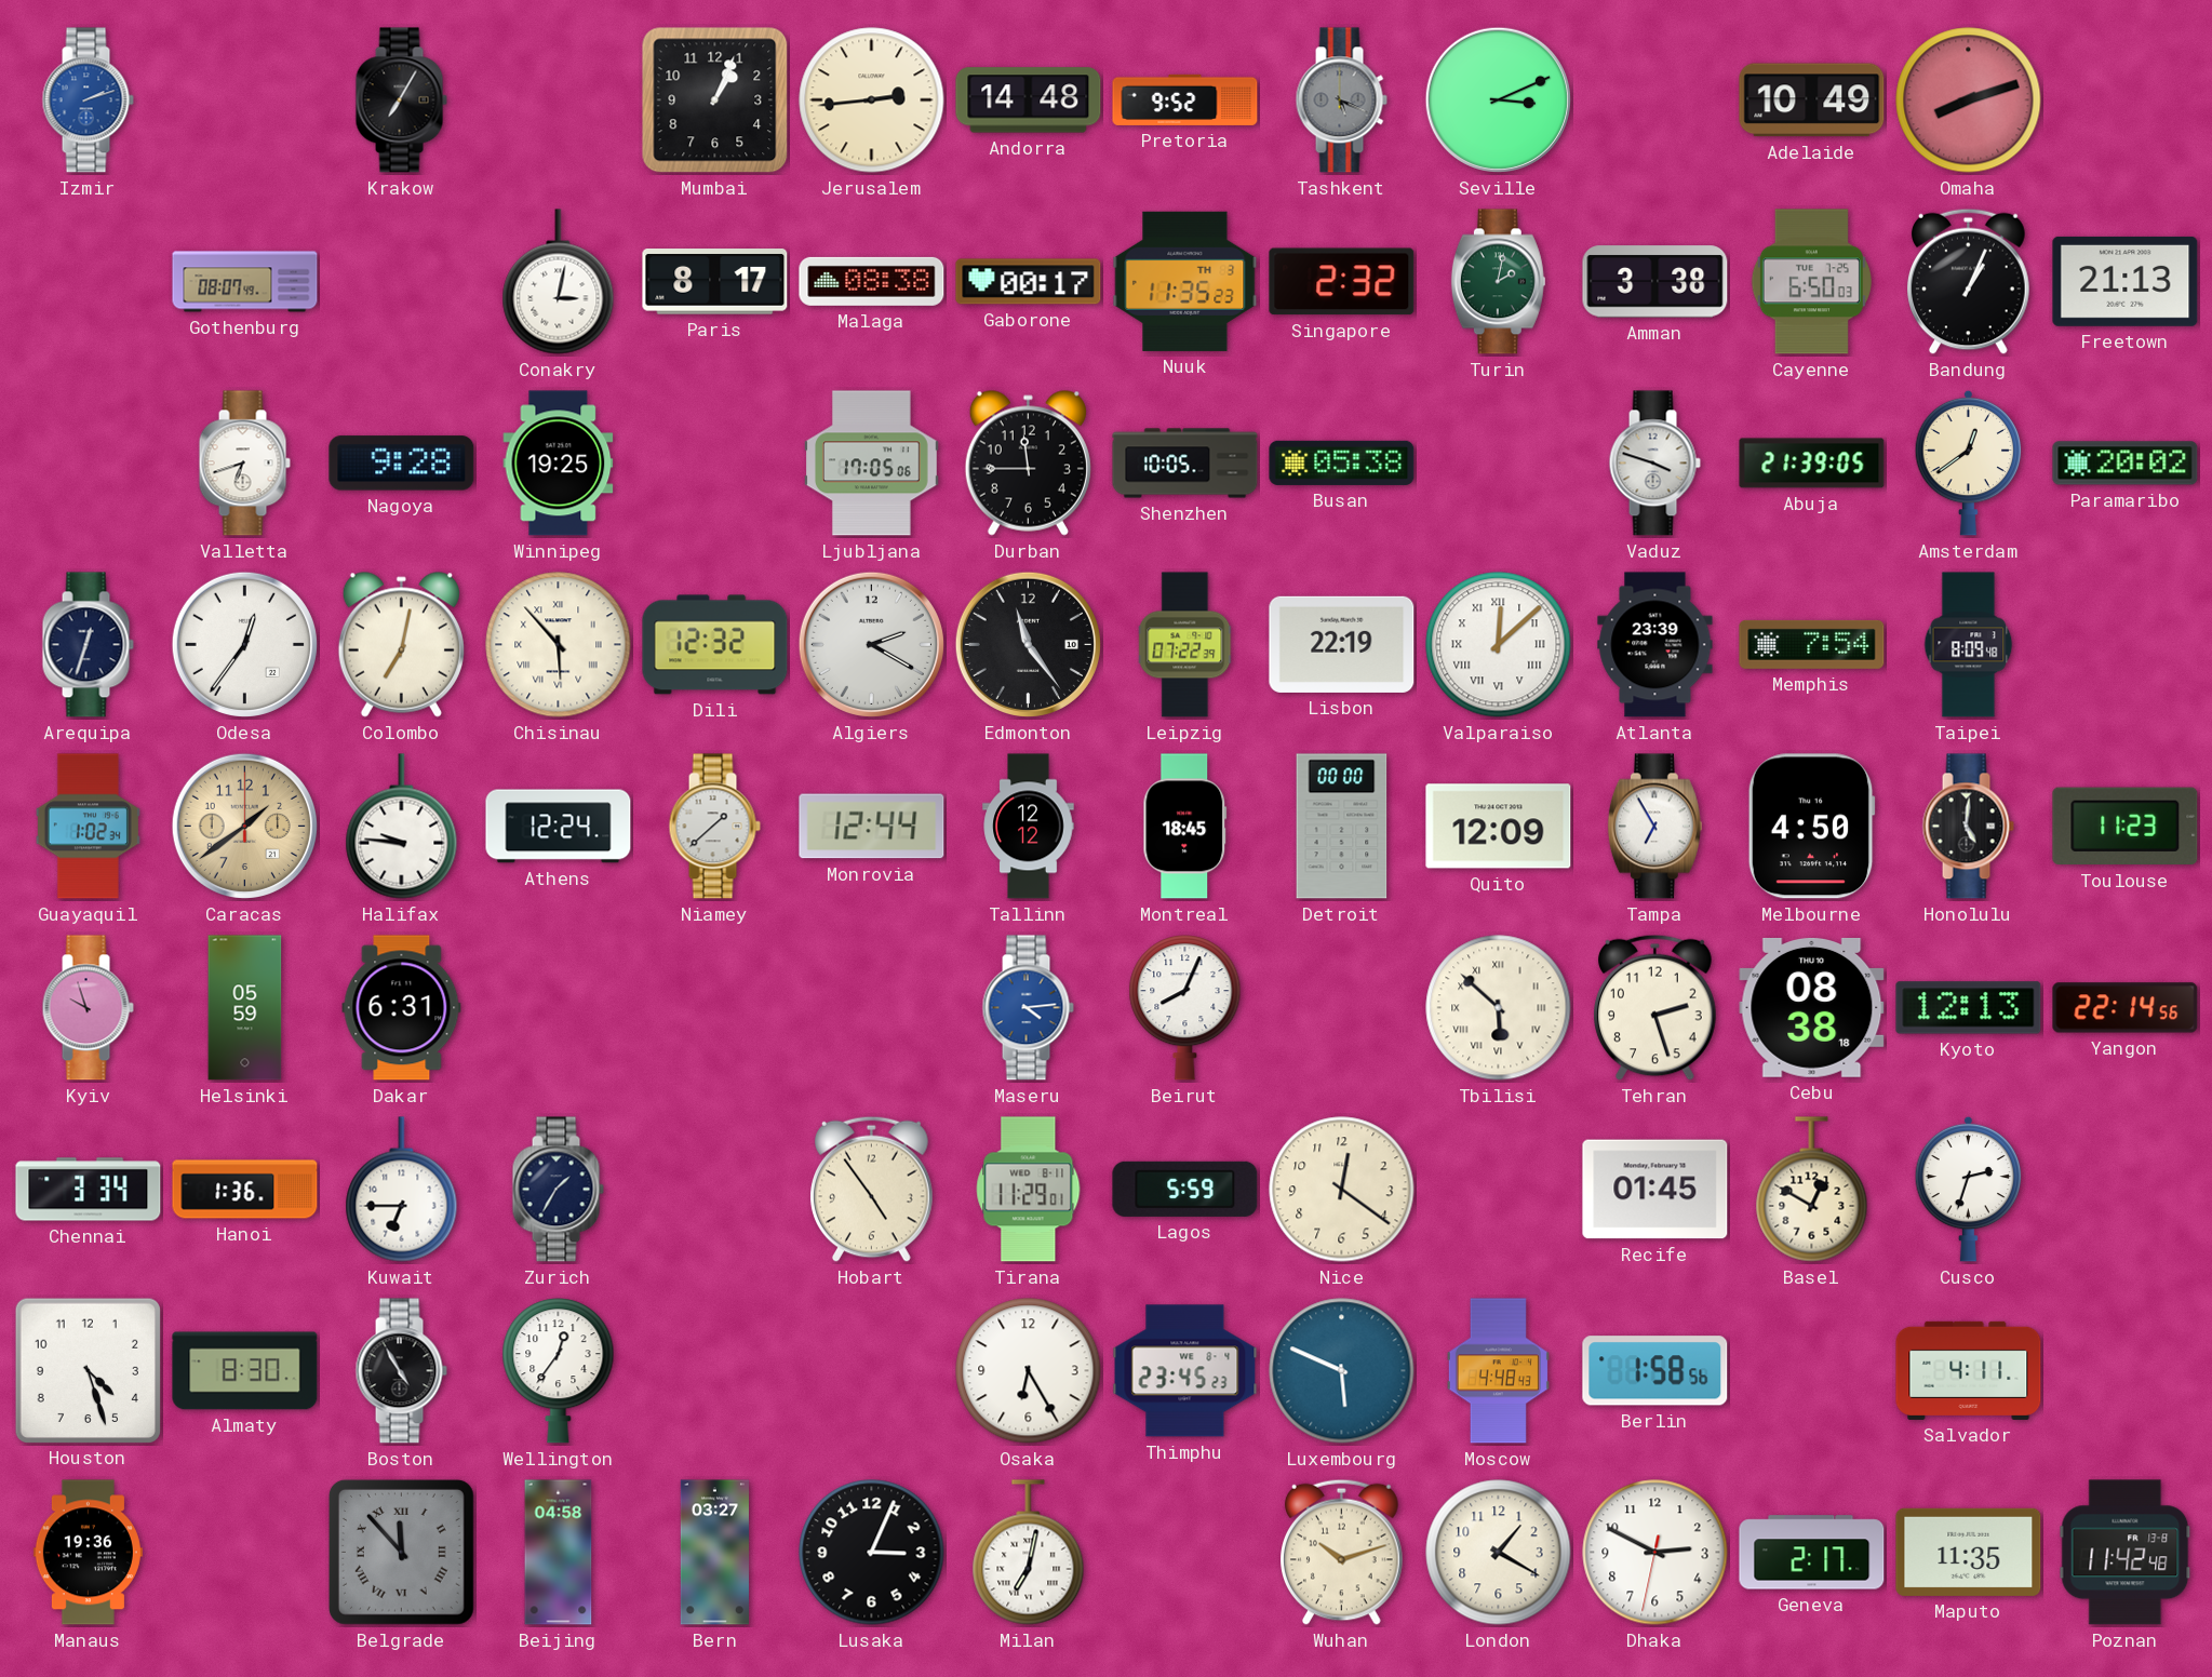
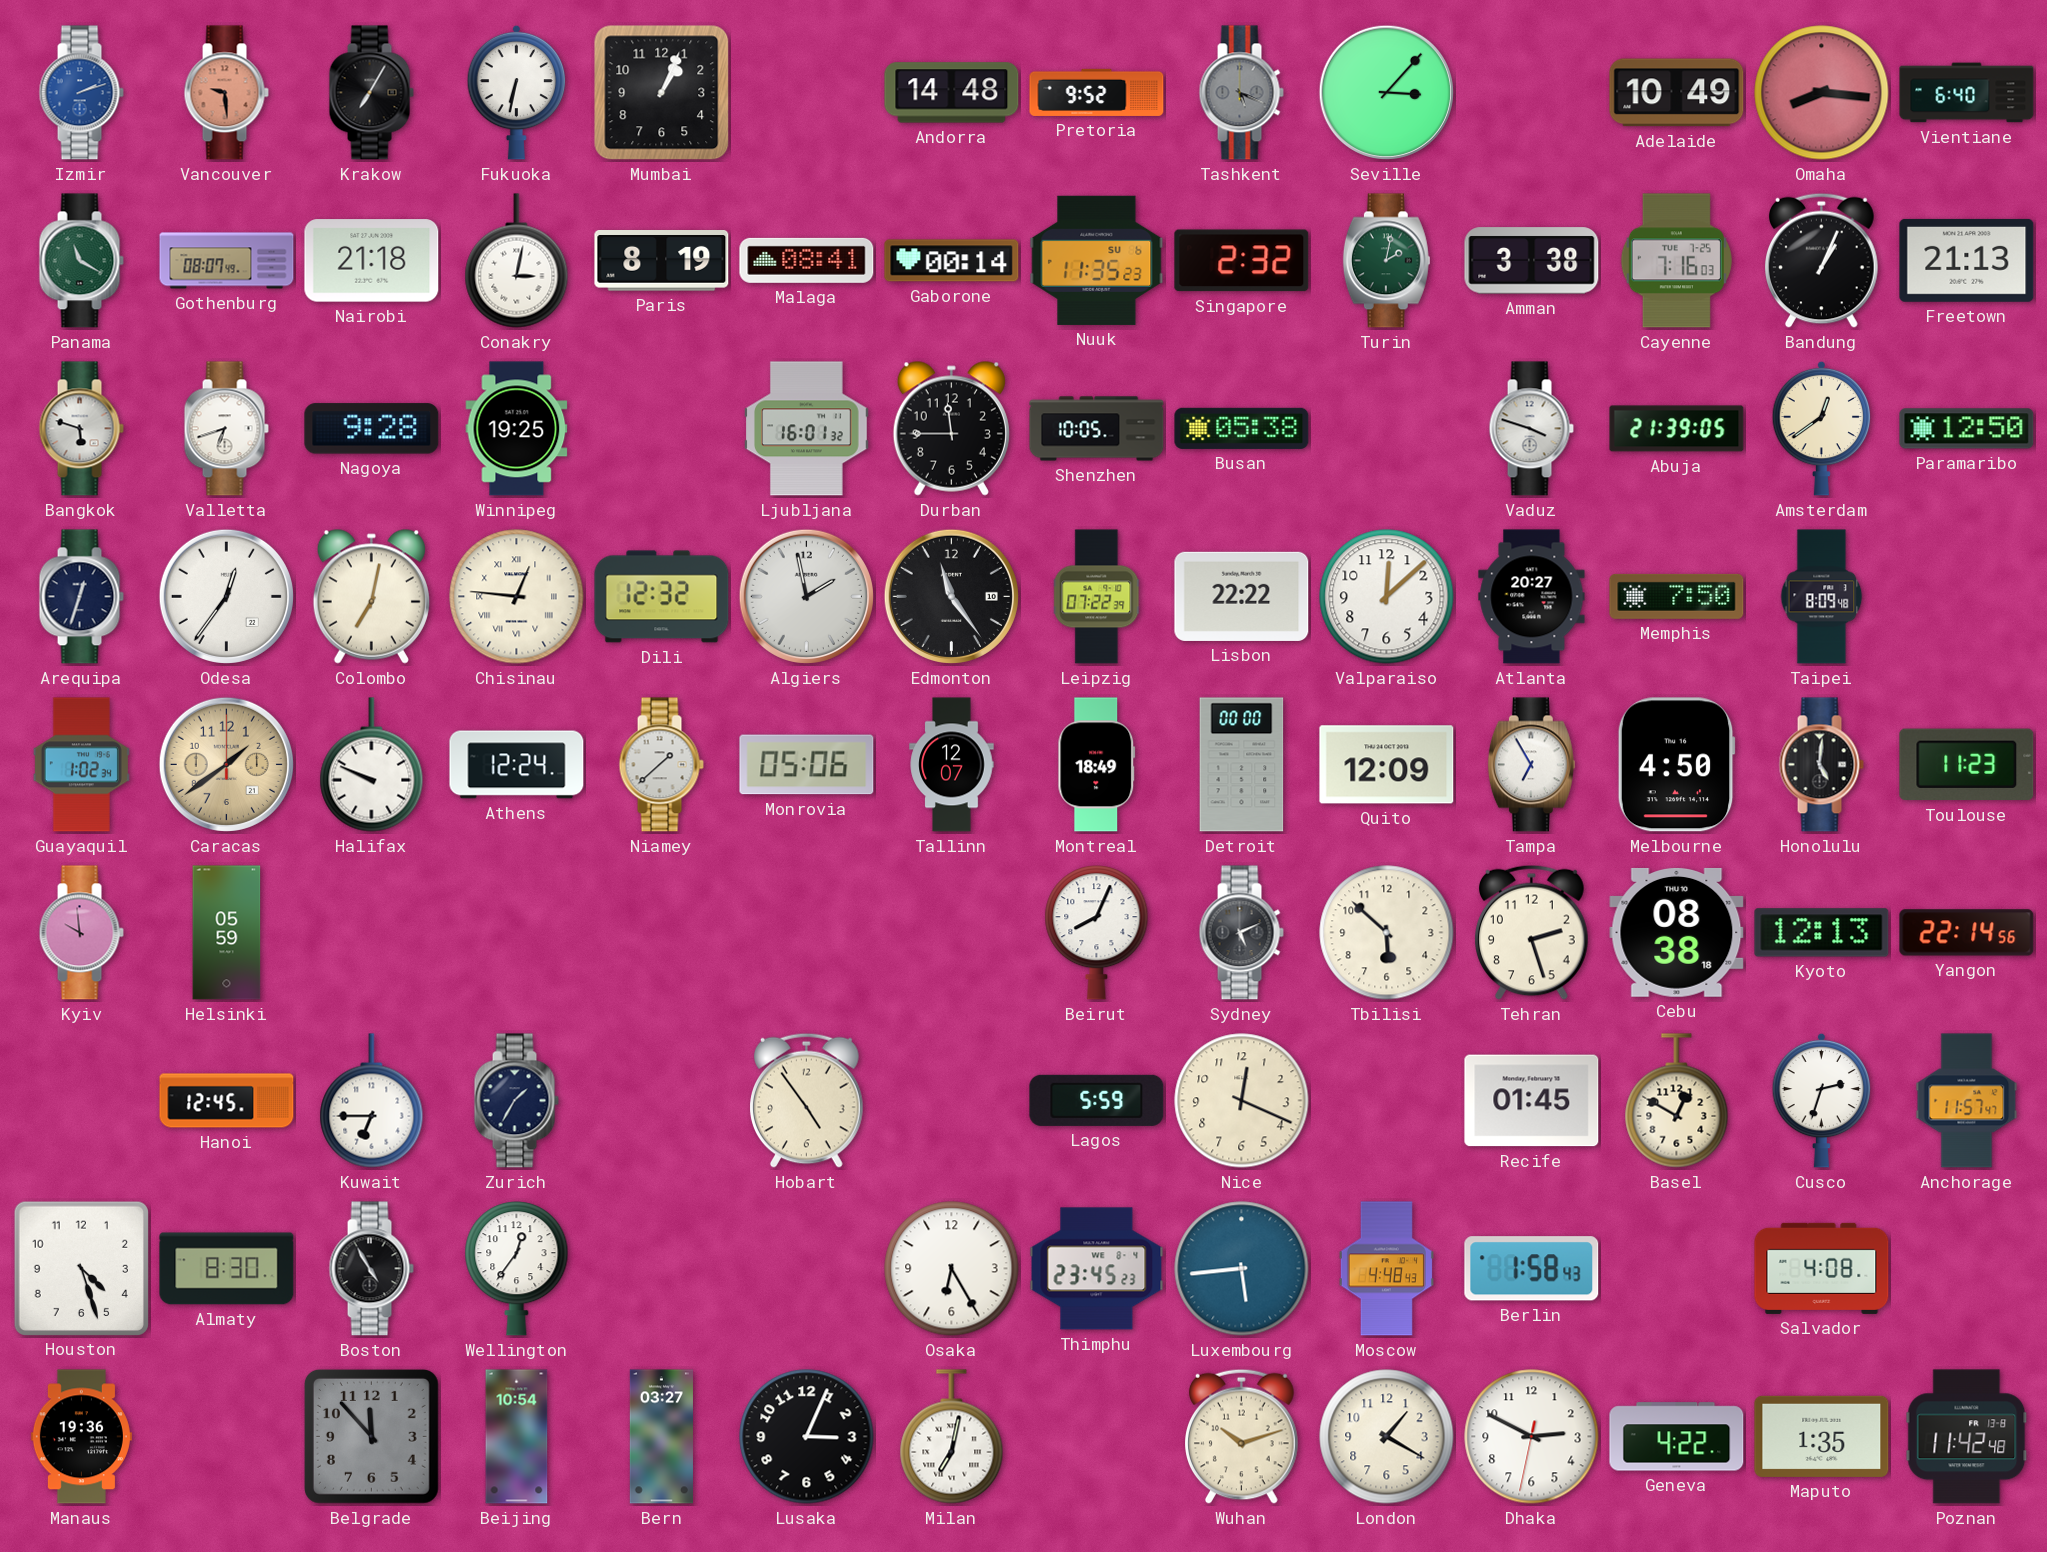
Vancouver: none -> 9:29 (226, 93)
Fukuoka: none -> 6:32 (517, 92)
Jerusalem: 2:44 -> none (872, 100)
Seville: 3:11 -> 3:07 (1386, 92)
Omaha: 8:12 -> 8:16 (1822, 93)
Vientiane: none -> 6:40 (1967, 93)
Panama: none -> 11:20 (81, 261)
Nairobi: none -> 21:18 (372, 261)
Paris: 8:17 -> 8:19 (662, 261)
Malaga: 08:38 -> 08:41 (807, 260)
Gaborone: 00:17 -> 00:14 (952, 261)
Nuuk date: TH 3 -> SU 6 (1097, 260)
Cayenne: 6:50 -> 7:16 (1676, 261)
Bangkok: none -> 5:48 (81, 429)
Ljubljana: 17:05 -> 16:01 (807, 429)
Paramaribo: 20:02 -> 12:50 (1967, 429)
Chisinau: 5:53 -> 12:46 (517, 597)
Algiers: 2:20 -> 1:58 (806, 596)
Lisbon: 22:19 -> 22:22 (1242, 596)
Valparaiso numerals: Roman -> Arabic (1387, 597)
Atlanta: 23:39 -> 20:27 (1532, 597)
Memphis: 7:54 -> 7:50 (1677, 596)
Halifax: 9:46 -> 9:49 (372, 765)
Monrovia: 12:44 -> 05:06 (807, 765)
Tallinn: 12:12 -> 12:07 (952, 765)
Montreal: 18:45 -> 18:49 (1097, 765)
Kyiv: 9:57 -> 9:59 (81, 933)
Dakar: 6:31 -> none (402, 1008)
Maseru: 4:14 -> none (1028, 1008)
Sydney: none -> 5:11 (1241, 933)
Tbilisi numerals: Roman -> Arabic (1387, 933)
Chennai: 3:34 -> none (89, 1190)
Hanoi: 1:36 -> 12:45 (227, 1101)
Tirana: 11:29 -> none (1029, 1190)
Nice: 12:21 -> 12:19 (1242, 1101)
Anchorage: none -> 11:57 (1967, 1101)
Luxembourg: 5:49 -> 5:44 (1242, 1269)
Berlin: 1:58:56 -> 1:58:43 (1532, 1269)
Salvador: 4:11 -> 4:08 (1822, 1268)
Belgrade numerals: Roman -> Arabic (371, 1436)
Beijing: 04:58 -> 10:54 (517, 1437)
Geneva: 2:17 -> 4:22 (1677, 1437)
Maputo: 11:35 -> 1:35 (1822, 1436)
